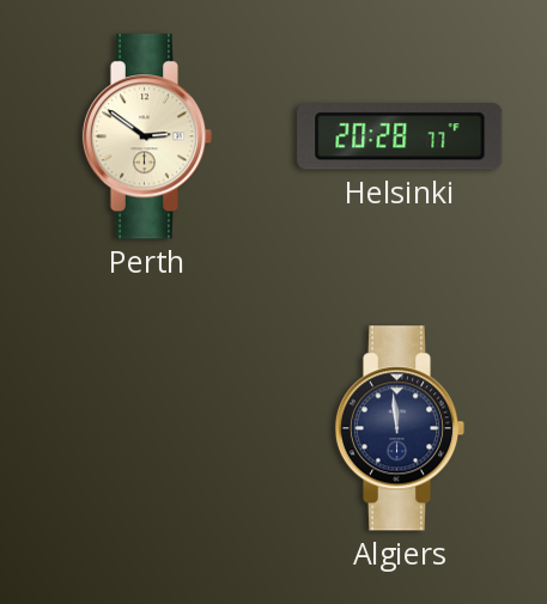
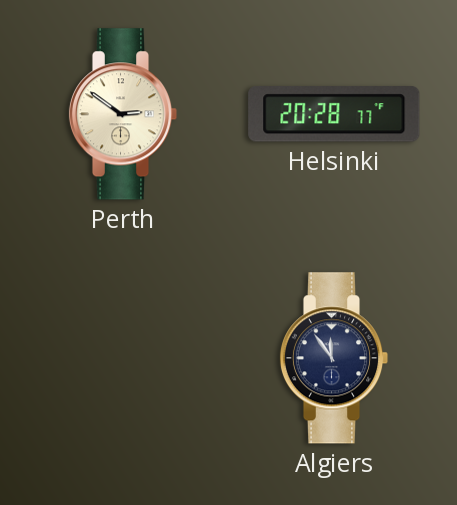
Algiers: 11:59 -> 11:54 (334, 358)
